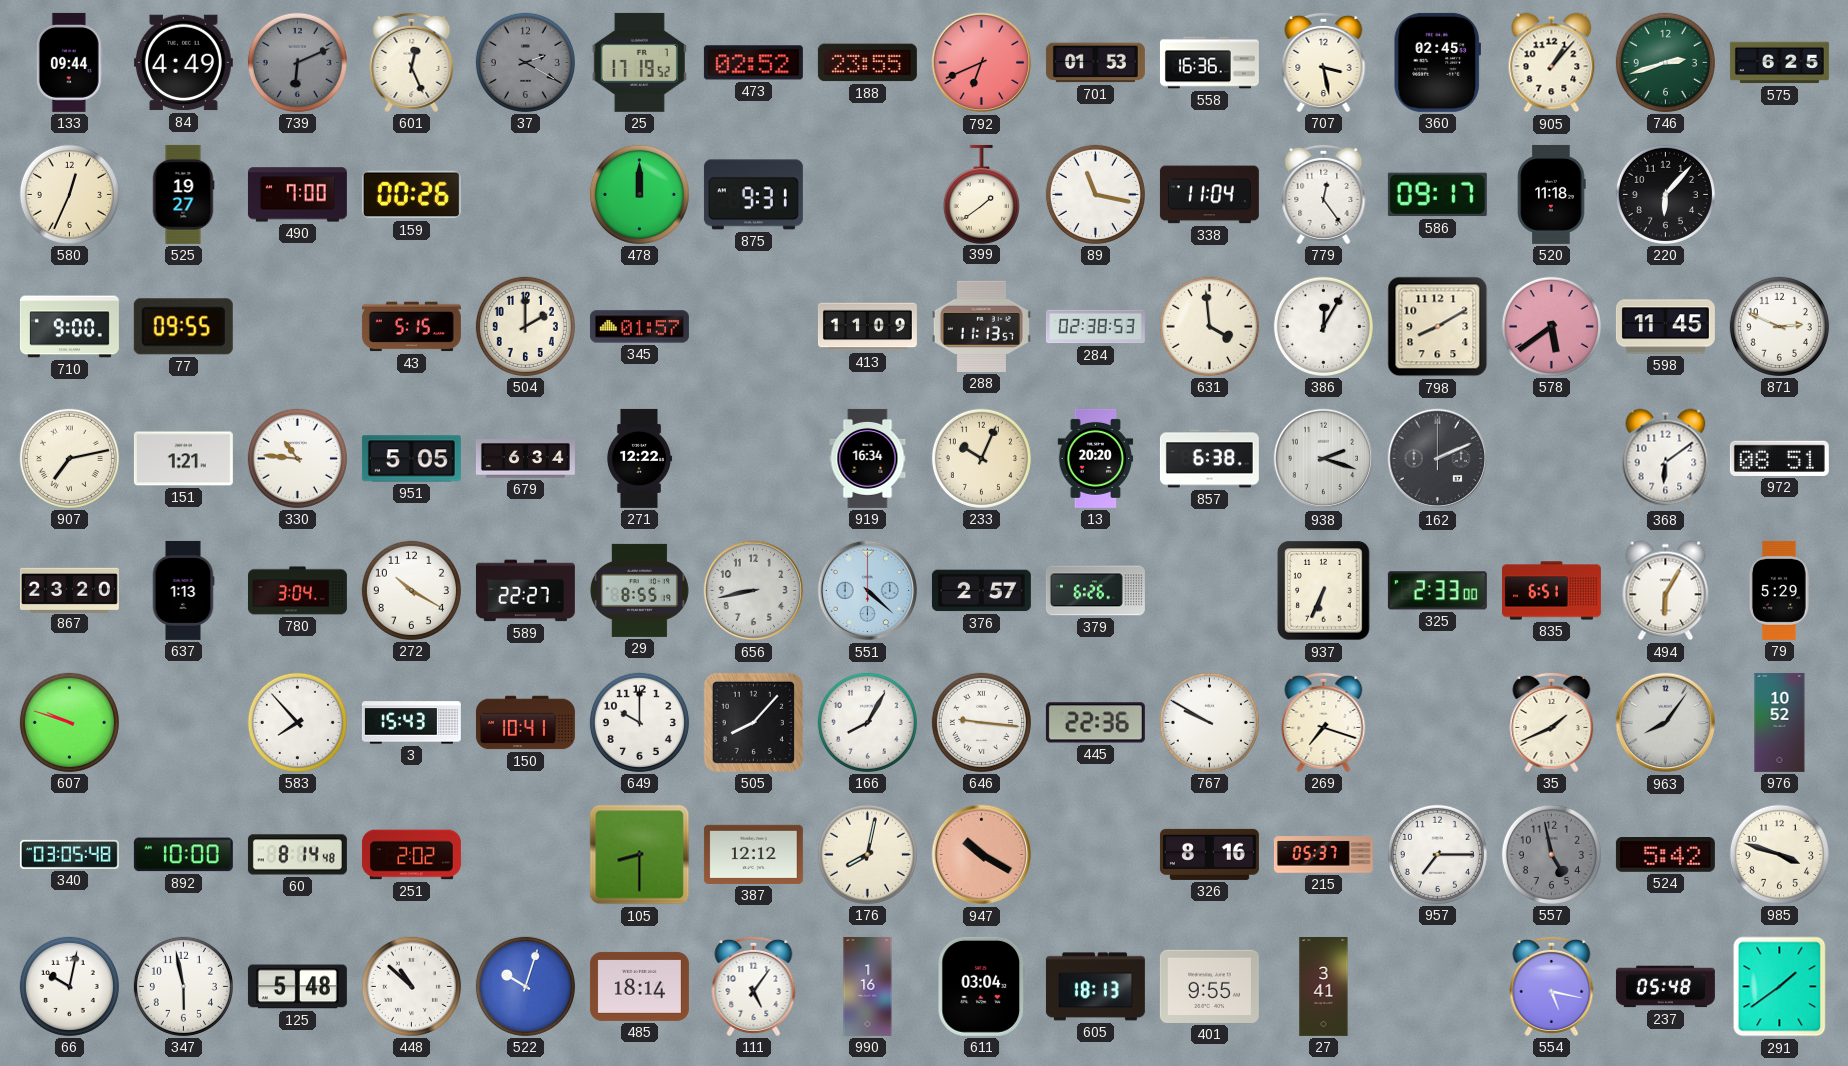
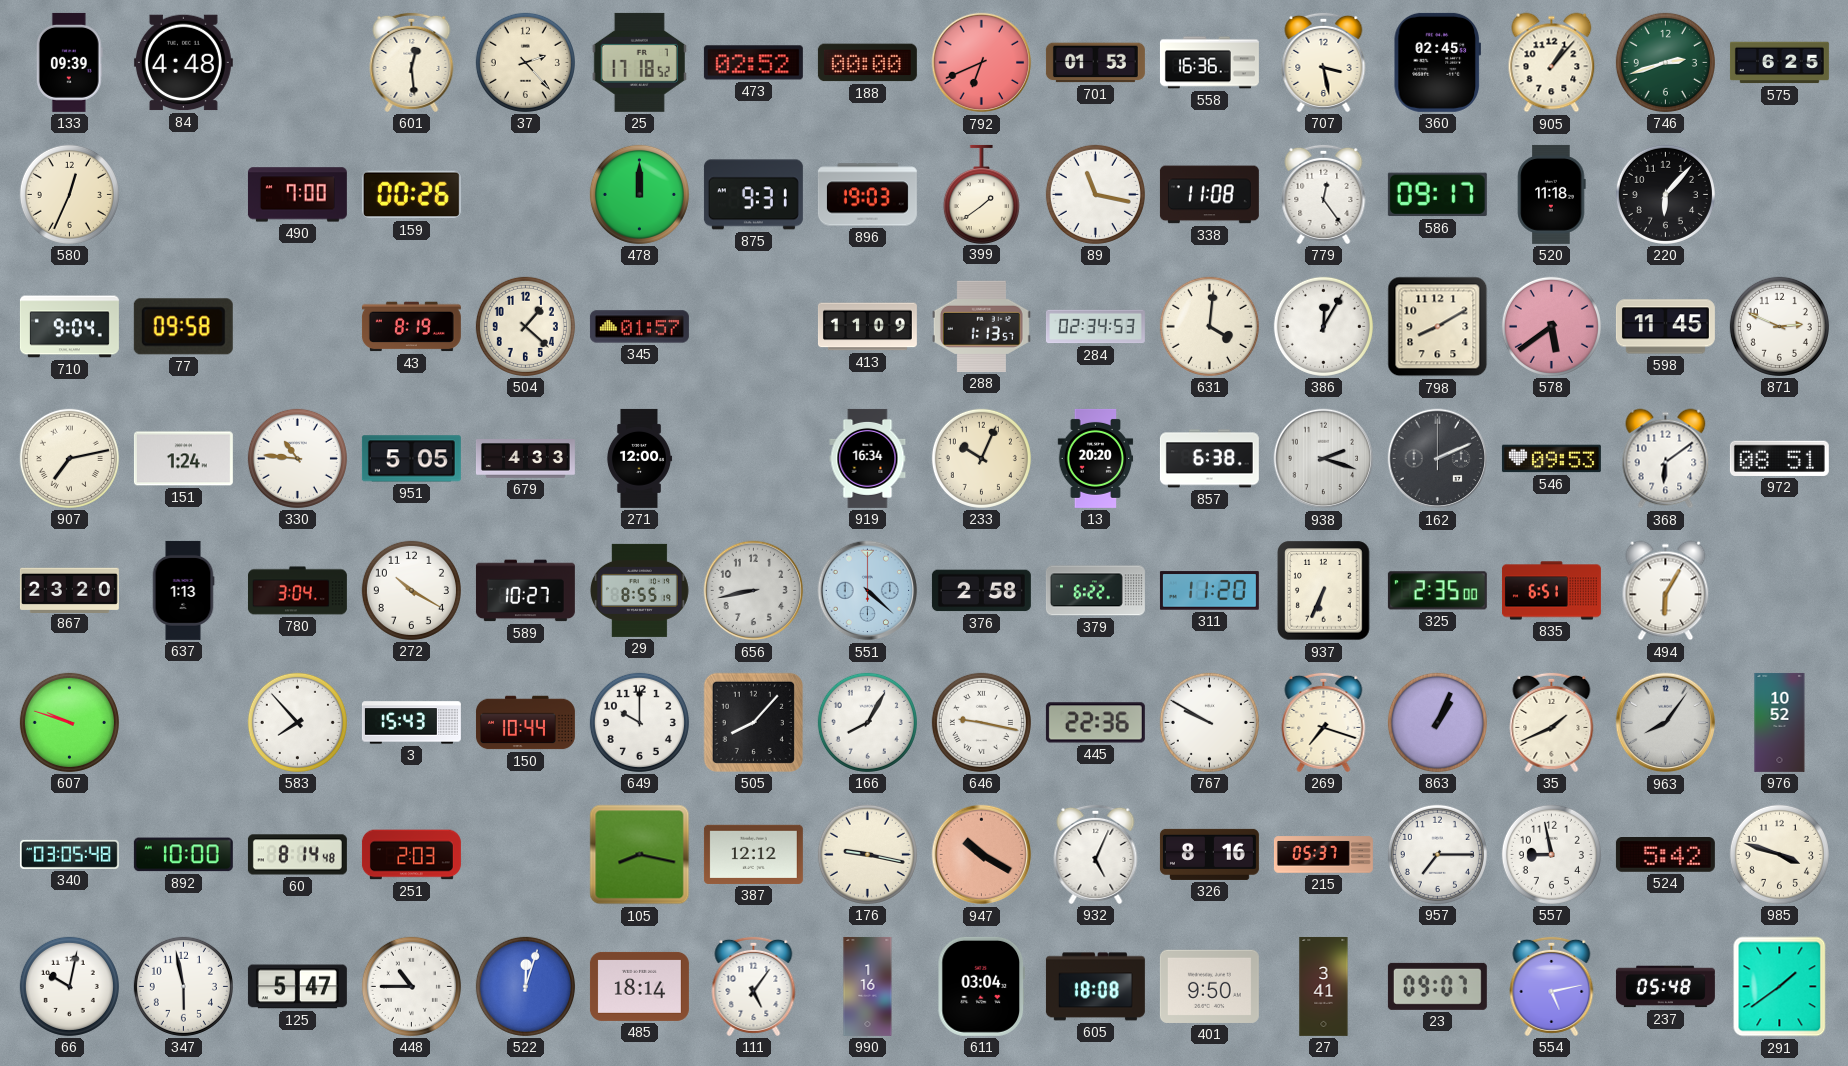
133: 09:44 -> 09:39 (69, 62)
84: 4:49 -> 4:48 (183, 63)
739: 6:11 -> none (297, 62)
601: 12:26 -> 12:29 (412, 62)
37: 2:20 -> 2:23 (525, 62)
37 dial: grey -> cream (525, 62)
25: 17:19 -> 17:18 (639, 62)
188: 23:55 -> 00:00 (867, 63)
525: 19:27 -> none (183, 194)
896: none -> 19:03 (867, 195)
338: 11:04 -> 11:08 (1209, 195)
710: 9:00 -> 9:04 (69, 327)
77: 09:55 -> 09:58 (183, 327)
43: 5:15 -> 8:19 (411, 327)
504: 2:00 -> 1:22 (525, 326)
288: 11:13 -> 1:13 (981, 326)
284: 02:38 -> 02:34 (1095, 327)
631: 3:59 -> 4:01 (1209, 326)
151: 1:21 -> 1:24 (183, 459)
679: 6:34 -> 4:33 (525, 459)
271: 12:22 -> 12:00 (639, 458)
546: none -> 09:53 (1551, 459)
589: 22:27 -> 10:27 (525, 591)
376: 2:57 -> 2:58 (981, 591)
379: 6:26 -> 6:22 (1095, 591)
311: none -> 11:20 (1209, 591)
325: 2:33 -> 2:35 (1437, 591)
79: 5:29 -> none (1779, 590)
150: 10:41 -> 10:44 (525, 723)
646: 9:16 -> 9:17 (981, 722)
863: none -> 1:04 (1437, 722)
251: 2:02 -> 2:03 (411, 855)
105: 8:30 -> 8:17 (640, 855)
176: 8:02 -> 9:17 (867, 854)
932: none -> 5:04 (1096, 854)
557: 4:58 -> 8:58 (1551, 854)
557 dial: grey -> white (1551, 854)
125: 5:48 -> 5:47 (297, 987)
448: 10:52 -> 10:45 (411, 986)
522: 10:03 -> 12:03 (525, 986)
605: 18:13 -> 18:08 (1095, 987)
401: 9:55 -> 9:50 (1209, 986)
23: none -> 09:07 (1437, 986)
554: 5:17 -> 5:13 (1552, 986)
